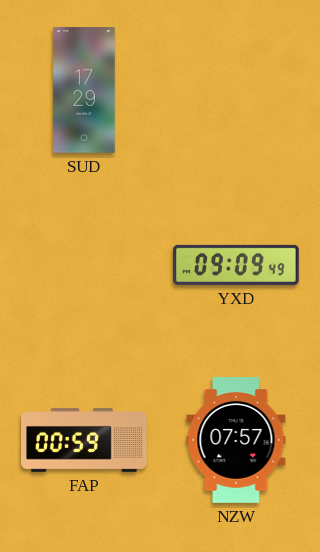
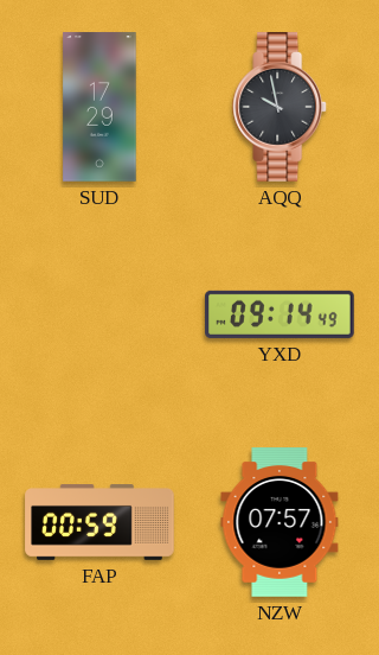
AQQ: none -> 9:58 (281, 107)
YXD: 09:09 -> 09:14 (280, 314)
